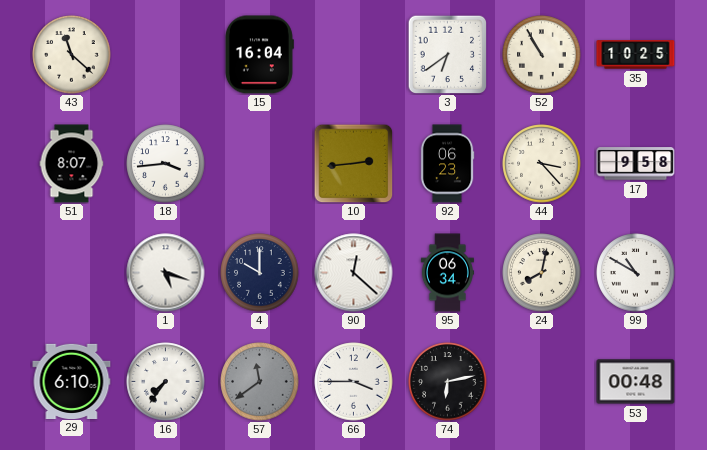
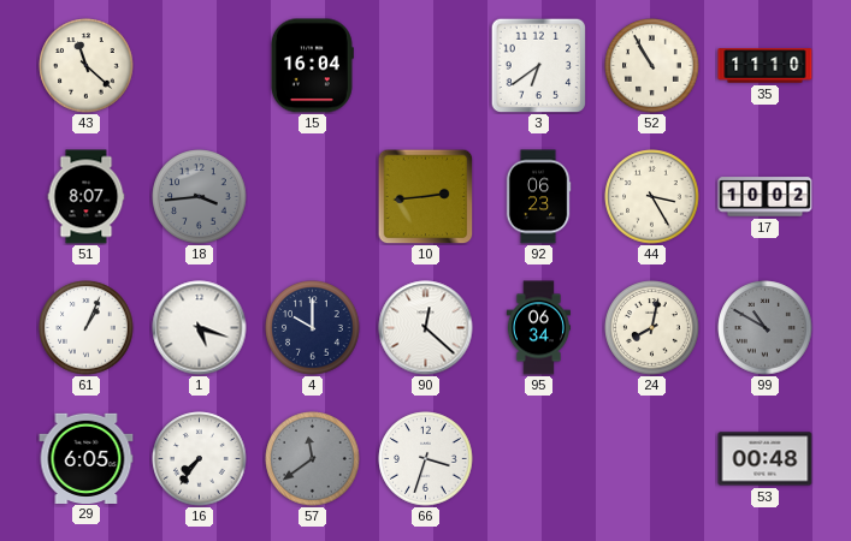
35: 10:25 -> 11:10 (766, 66)
18 dial: white -> grey (200, 197)
44: 3:23 -> 3:25 (652, 197)
17: 9:58 -> 10:02 (766, 197)
61: none -> 1:04 (87, 328)
99 dial: white -> grey (766, 328)
29: 6:10 -> 6:05 (87, 458)
66: 3:45 -> 3:33 (426, 459)
74: 6:13 -> none (448, 382)
